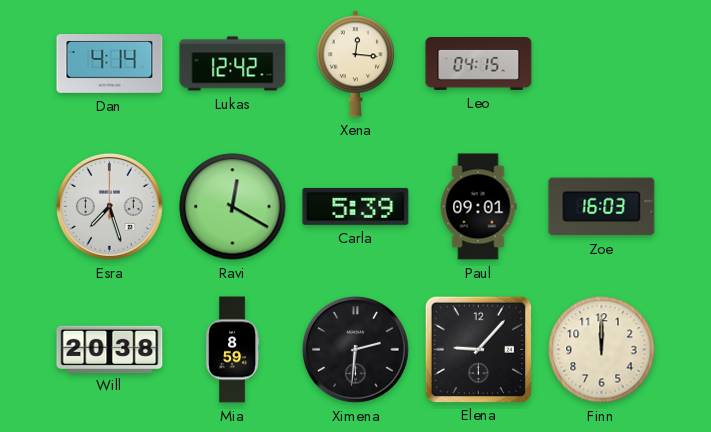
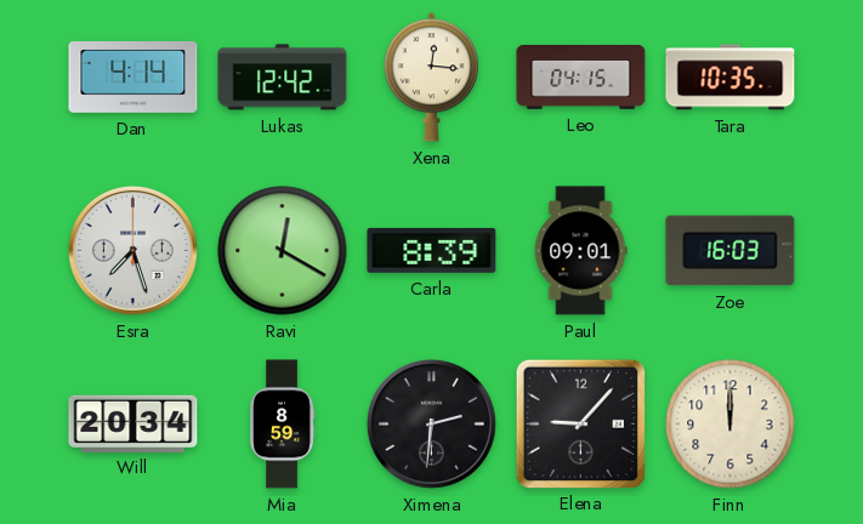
Tara: none -> 10:35 (731, 78)
Carla: 5:39 -> 8:39 (432, 250)
Will: 20:38 -> 20:34 (134, 423)
